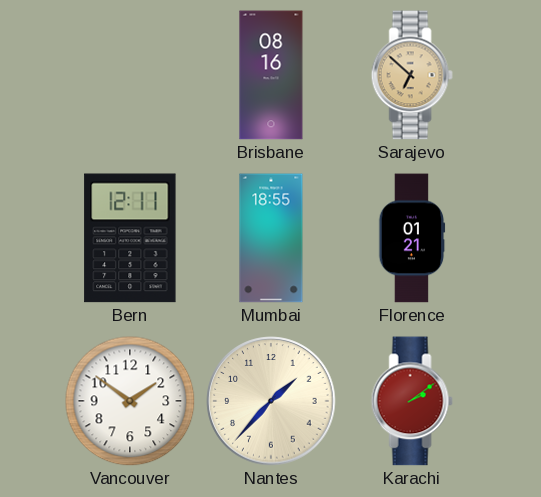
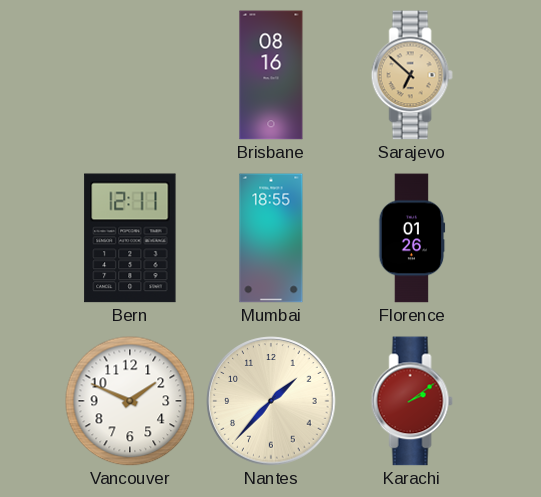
Florence: 01:21 -> 01:26 (412, 238)
Vancouver: 1:51 -> 1:49 (130, 401)
